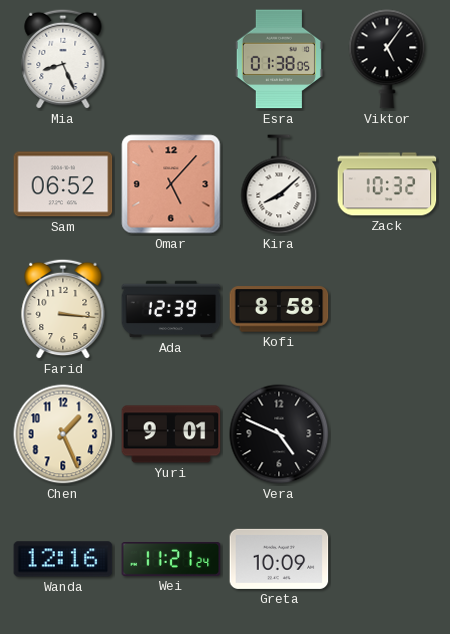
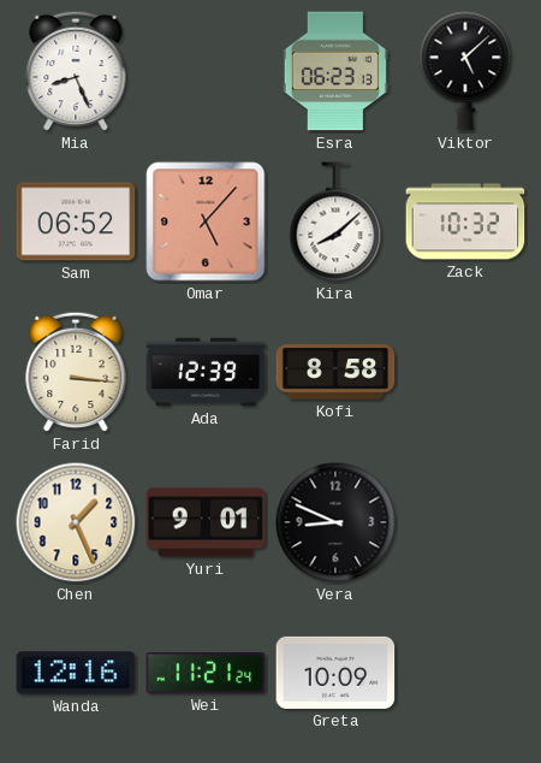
Esra: 01:38 -> 06:23 (335, 71)
Viktor: 5:06 -> 5:08 (465, 71)
Vera: 4:49 -> 8:49 (335, 522)
